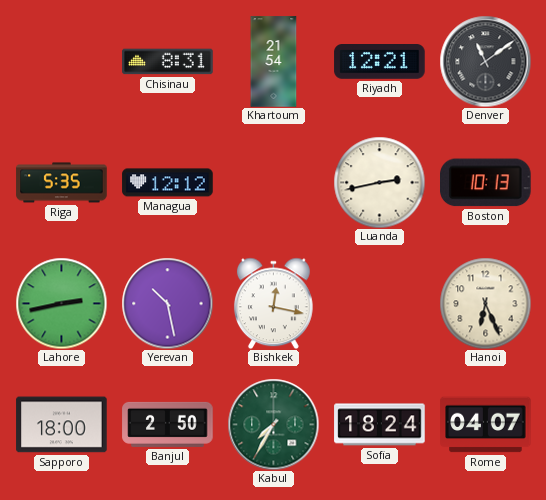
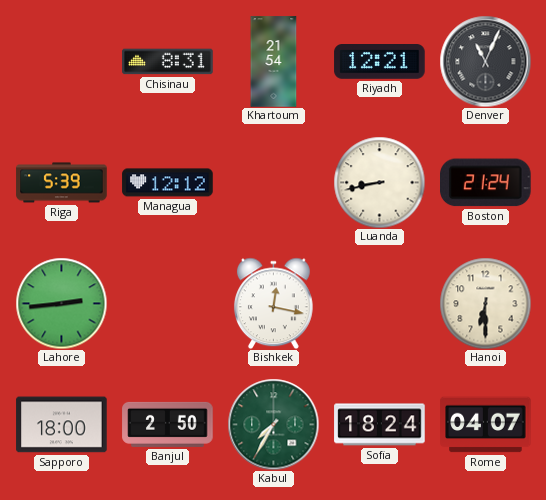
Denver: 11:09 -> 11:04 (485, 61)
Riga: 5:35 -> 5:39 (62, 183)
Luanda: 2:43 -> 8:43 (379, 182)
Boston: 10:13 -> 21:24 (486, 183)
Lahore: 2:43 -> 2:44 (61, 303)
Yerevan: 10:28 -> none (167, 303)
Hanoi: 6:26 -> 6:30 (485, 303)
